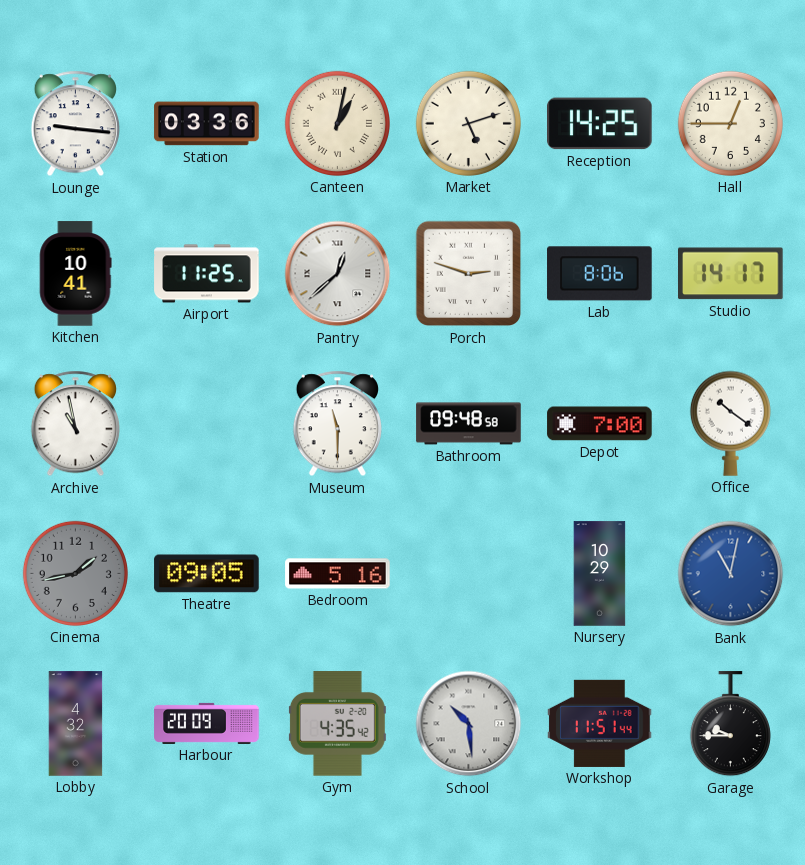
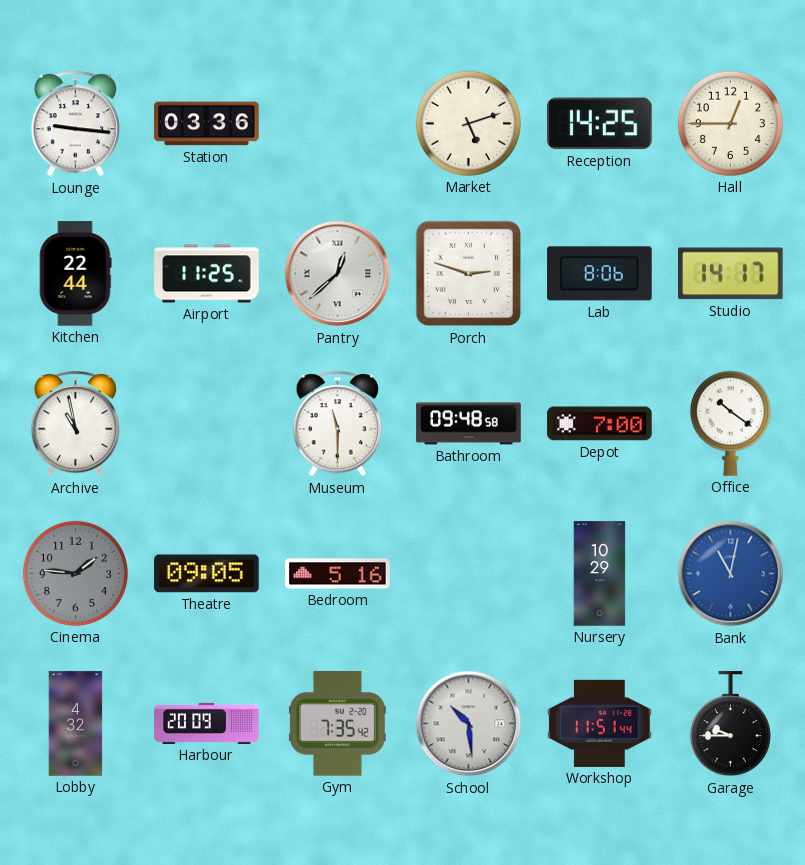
Canteen: 1:02 -> none (337, 123)
Kitchen: 10:41 -> 22:44 (75, 274)
Cinema: 1:43 -> 1:46 (75, 573)
Gym: 4:35 -> 7:35 (337, 724)
